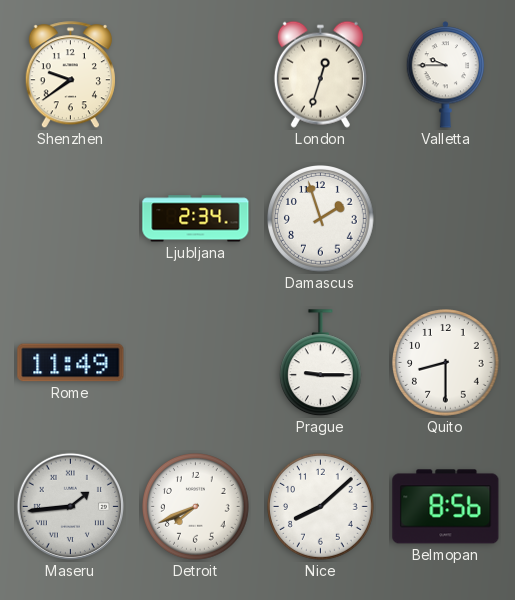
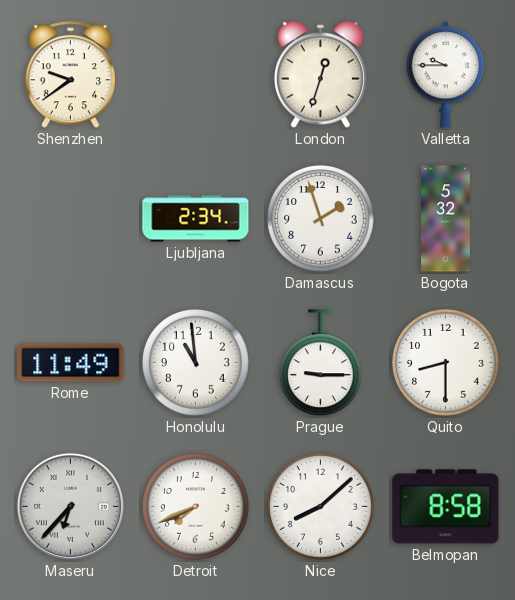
Bogota: none -> 5:32 (446, 219)
Honolulu: none -> 10:59 (196, 363)
Maseru: 1:44 -> 6:37 (70, 506)
Belmopan: 8:56 -> 8:58 (446, 507)
